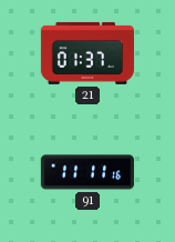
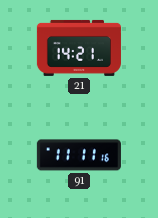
21: 01:37 -> 14:21 (79, 48)
